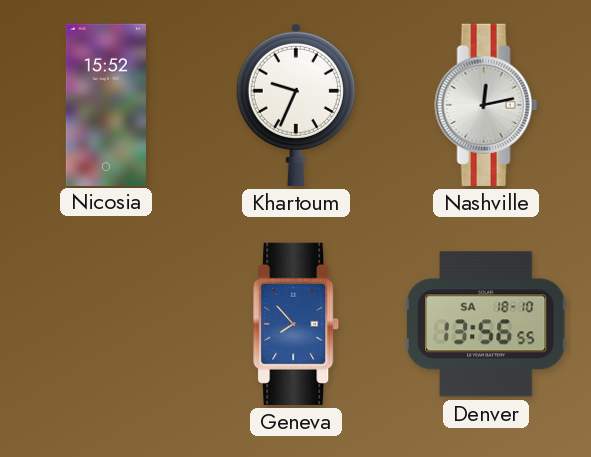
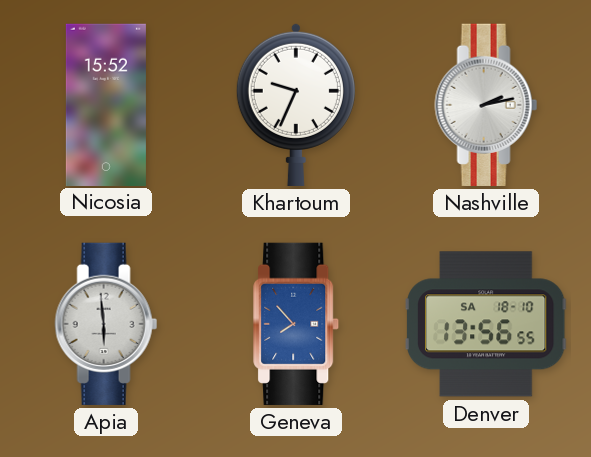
Nashville: 12:13 -> 2:13 (486, 105)
Apia: none -> 5:59 (106, 324)
